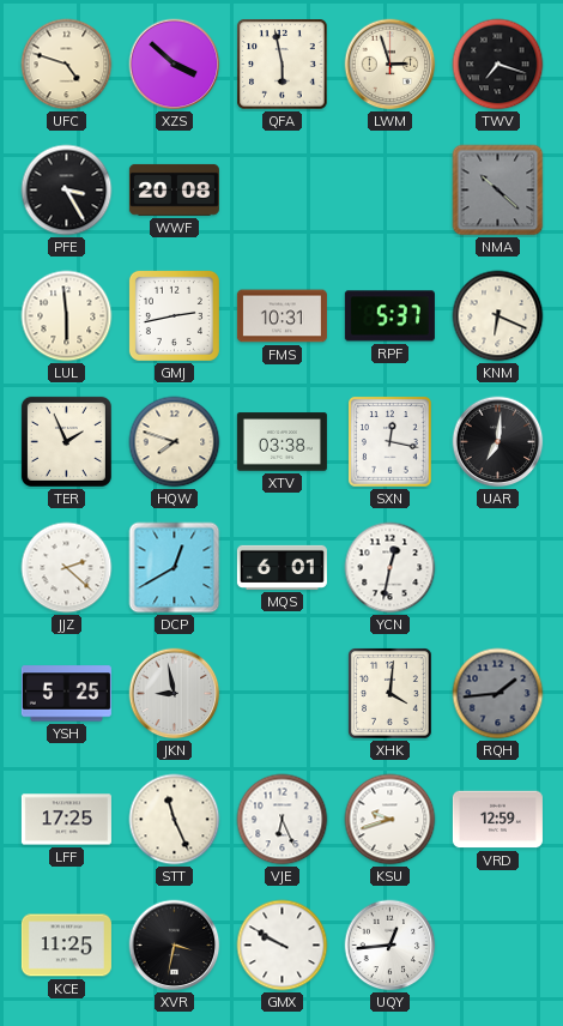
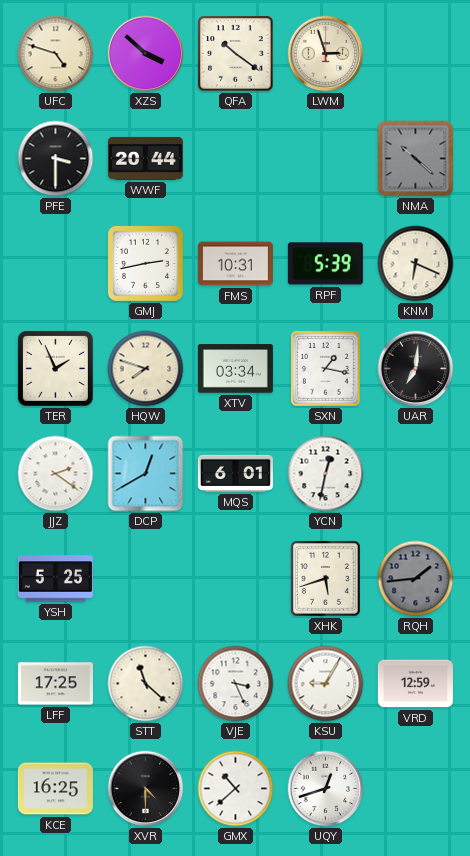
QFA: 5:58 -> 10:21 (236, 54)
TWV: 7:18 -> none (498, 65)
PFE: 3:25 -> 3:30 (56, 159)
WWF: 20:08 -> 20:44 (145, 158)
LUL: 5:59 -> none (67, 316)
RPF: 5:37 -> 5:39 (325, 264)
XTV: 03:38 -> 03:34 (235, 369)
SXN: 12:17 -> 1:17 (326, 369)
JJZ: 2:22 -> 2:21 (56, 474)
JKN: 8:58 -> none (175, 694)
XHK: 4:01 -> 5:42 (326, 579)
STT: 11:26 -> 11:22 (146, 684)
VJE: 6:26 -> 3:26 (236, 684)
KSU: 9:42 -> 9:05 (326, 684)
KCE: 11:25 -> 16:25 (55, 789)
XVR: 3:32 -> 4:30 (146, 789)
GMX: 9:50 -> 10:38 (236, 789)
UQY: 12:44 -> 12:42 (326, 789)
